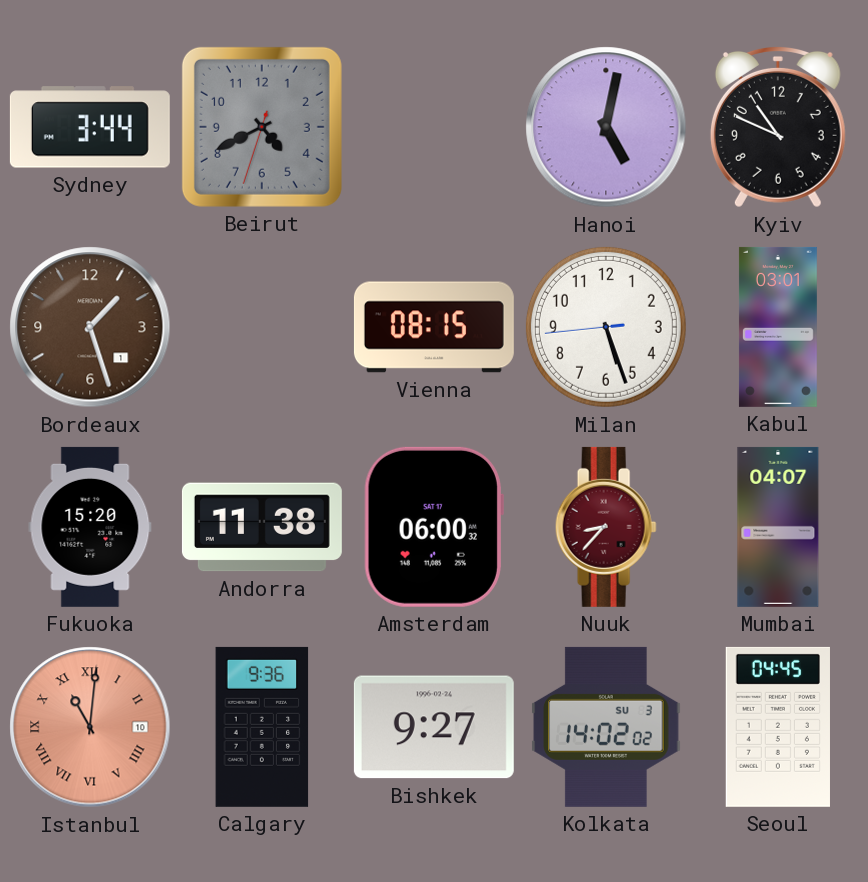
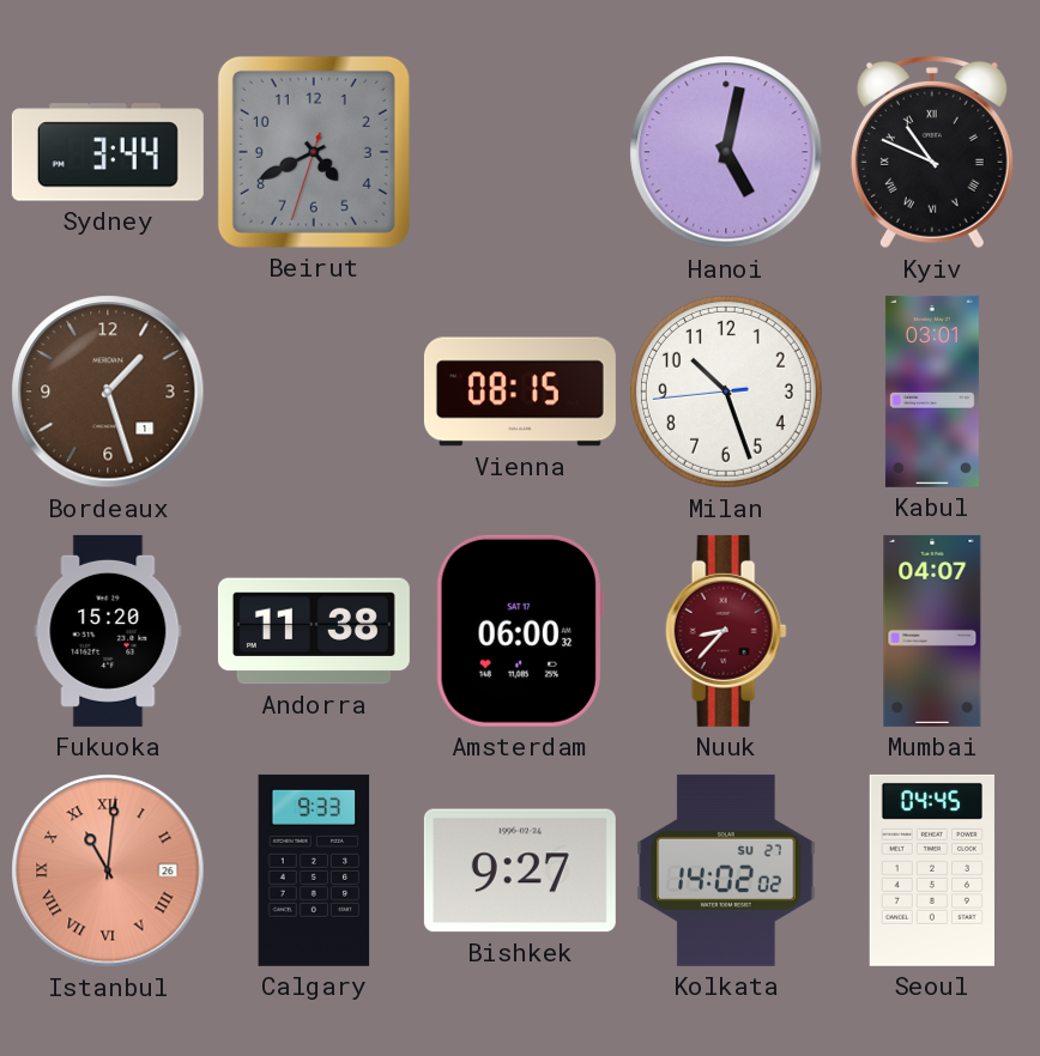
Kyiv numerals: Arabic -> Roman (932, 152)
Milan: 5:26 -> 10:26 (726, 392)
Istanbul date: 10 -> 26 (108, 870)
Calgary: 9:36 -> 9:33 (314, 870)
Kolkata date: SU 3 -> SU 27 (726, 870)
